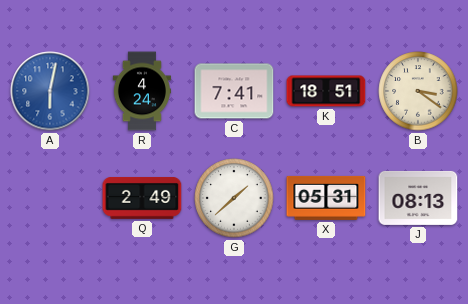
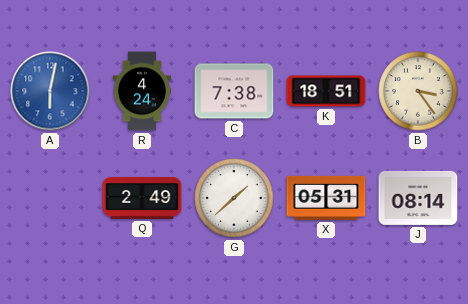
C: 7:41 -> 7:38 (234, 91)
B: 3:21 -> 3:24 (418, 91)
J: 08:13 -> 08:14 (418, 198)
